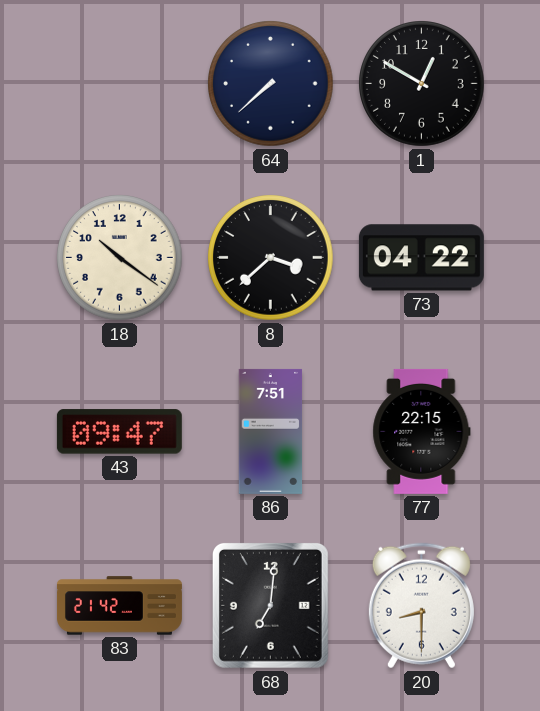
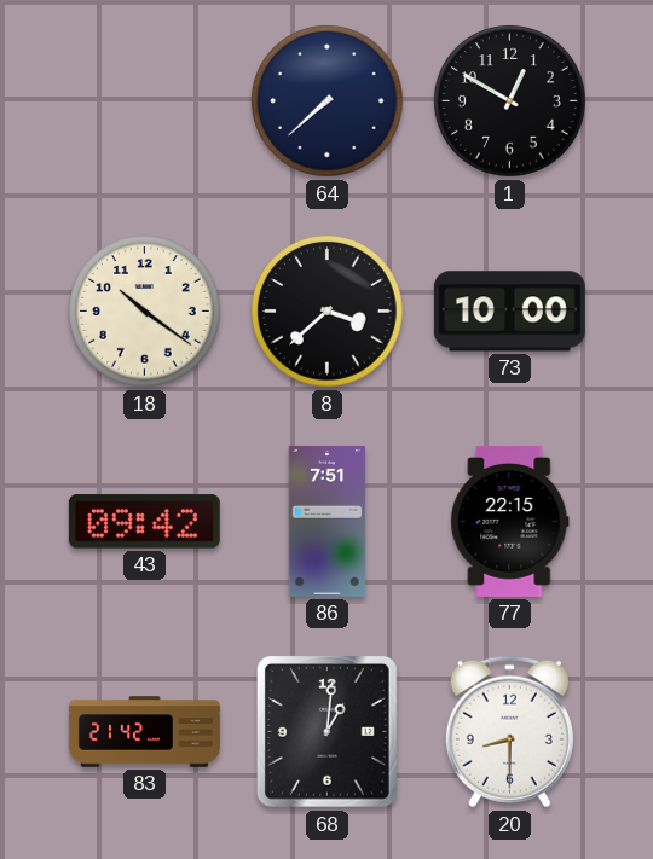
73: 04:22 -> 10:00 (509, 312)
43: 09:47 -> 09:42 (144, 522)
68: 7:01 -> 1:01 (326, 731)
